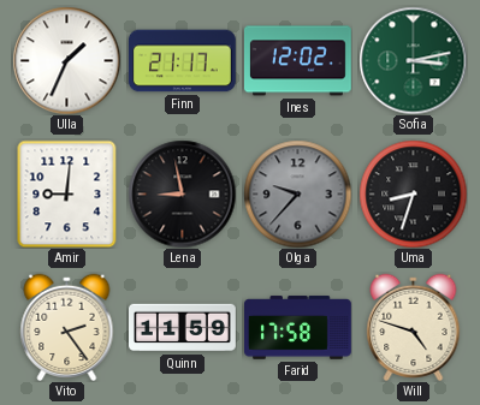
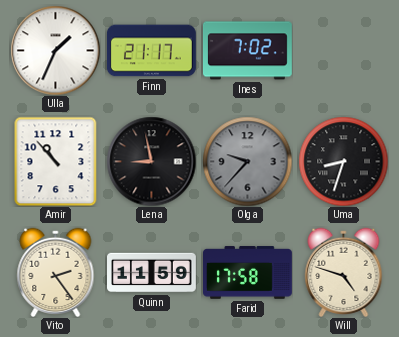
Ines: 12:02 -> 7:02 (247, 51)
Sofia: 3:13 -> none (413, 60)
Amir: 9:01 -> 10:53 (56, 161)
